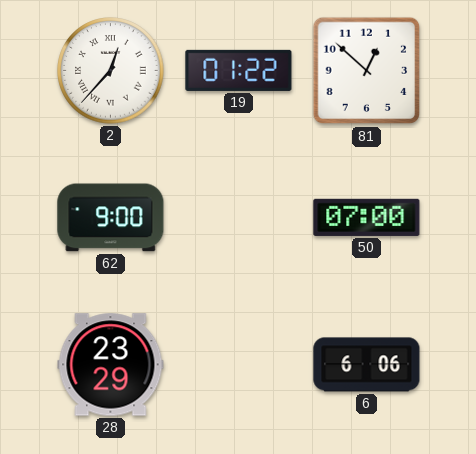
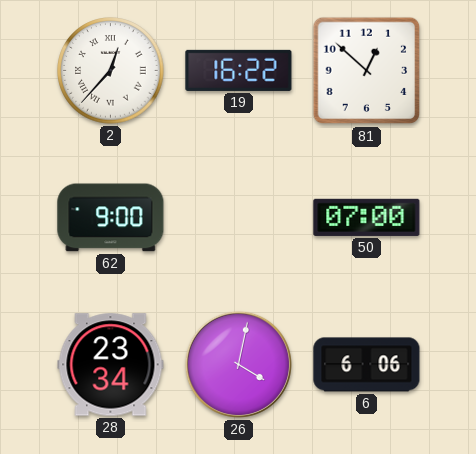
19: 01:22 -> 16:22 (239, 70)
28: 23:29 -> 23:34 (111, 365)
26: none -> 4:02 (238, 364)
